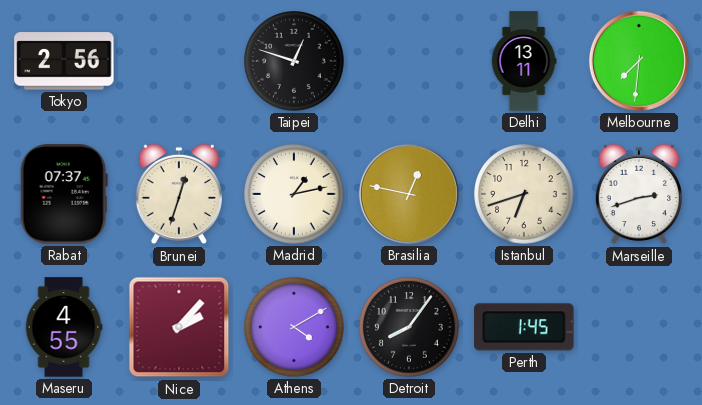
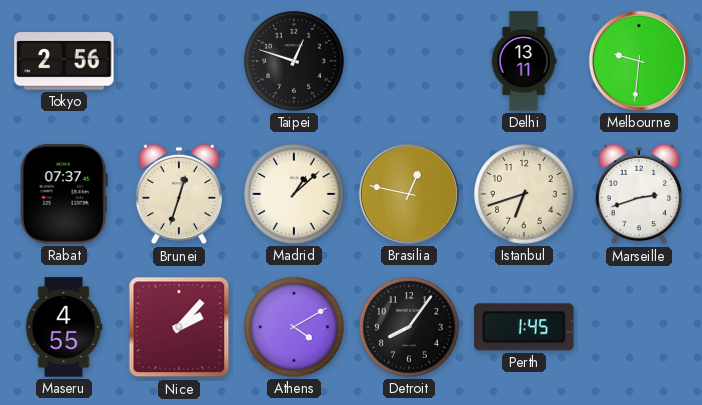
Melbourne: 7:31 -> 9:31 (639, 61)
Madrid: 1:13 -> 1:08 (294, 194)
